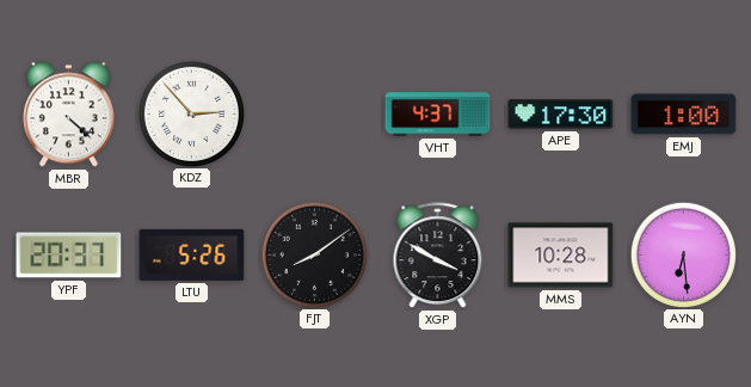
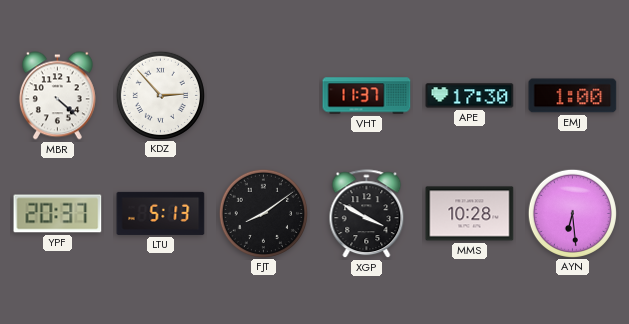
VHT: 4:37 -> 11:37 (367, 96)
LTU: 5:26 -> 5:13 (161, 213)
